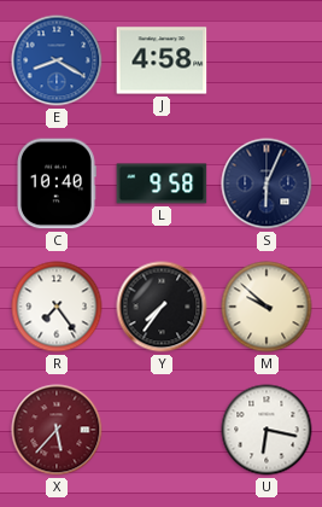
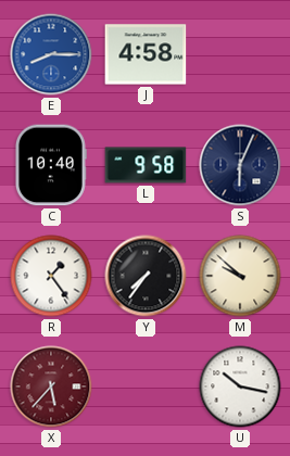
E: 8:20 -> 8:15 (51, 54)
R: 7:24 -> 1:24 (51, 276)
U: 6:17 -> 10:17 (240, 387)
